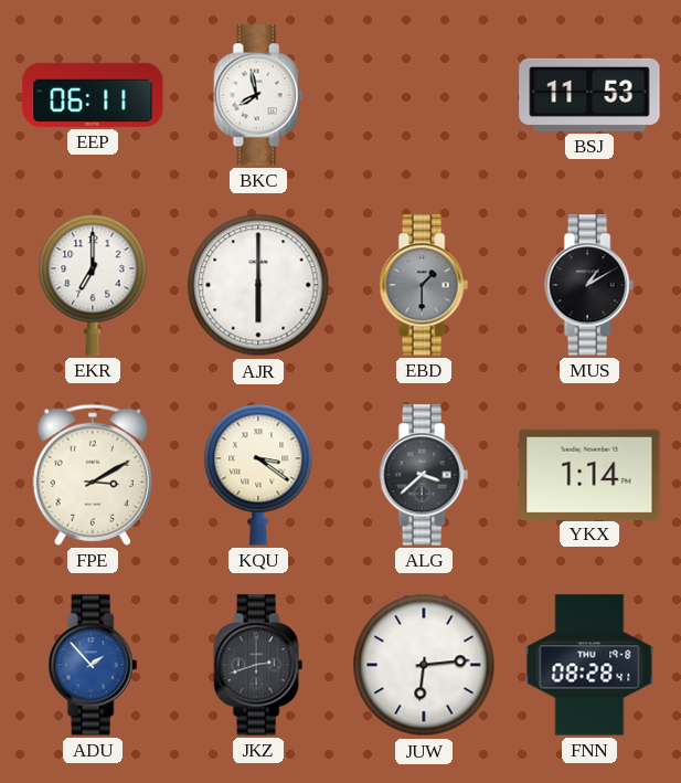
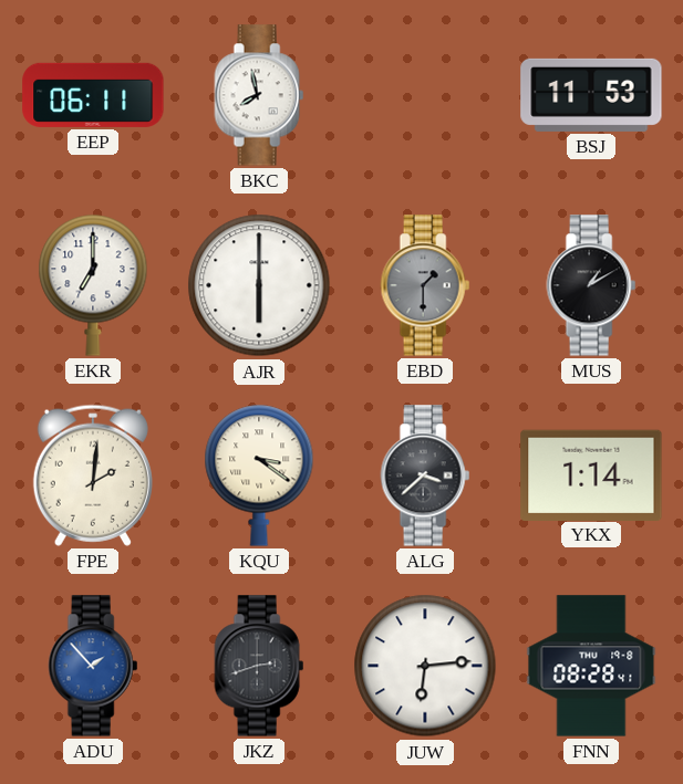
FPE: 3:10 -> 2:01 (93, 475)
